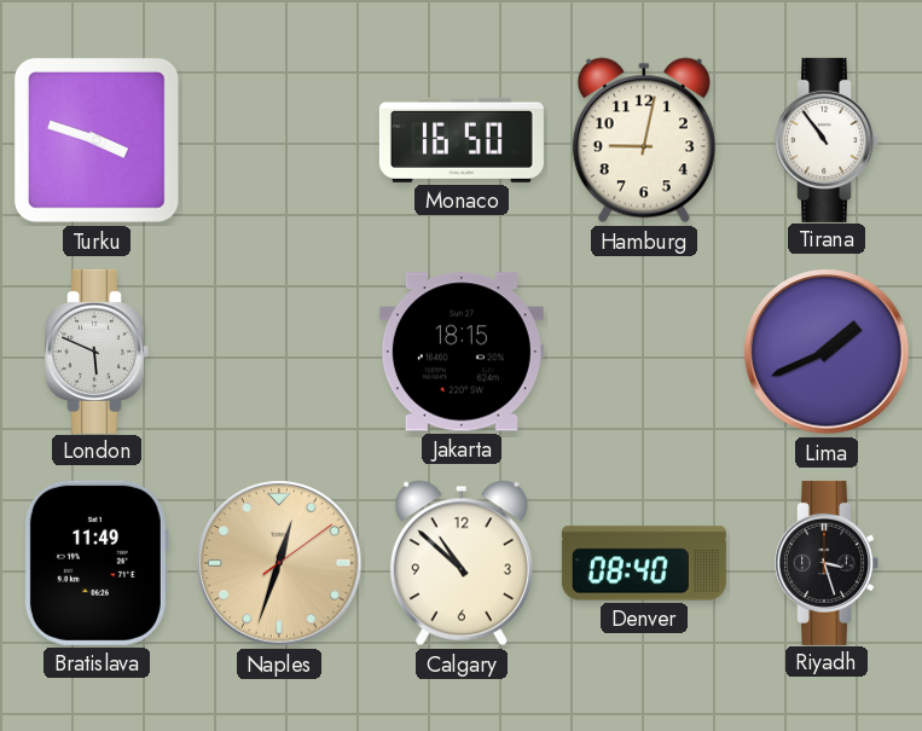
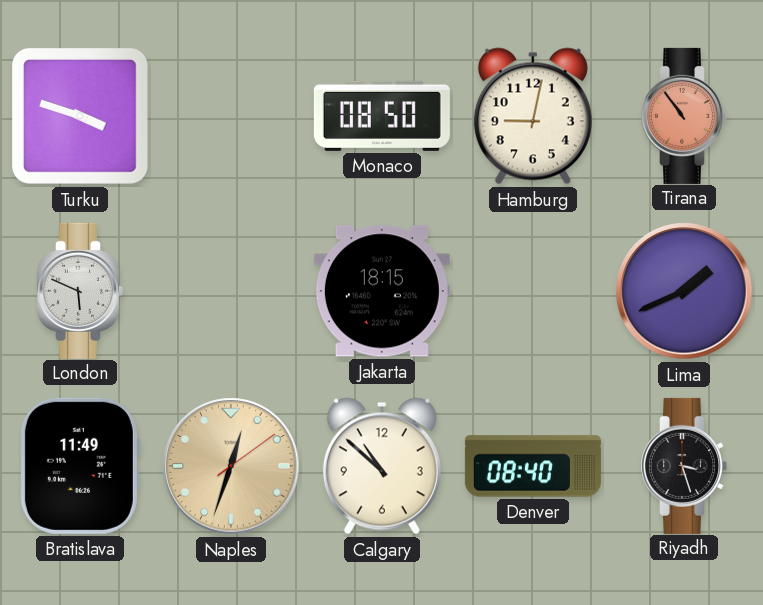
Monaco: 16:50 -> 08:50 (382, 116)
Tirana dial: white -> salmon (684, 116)
